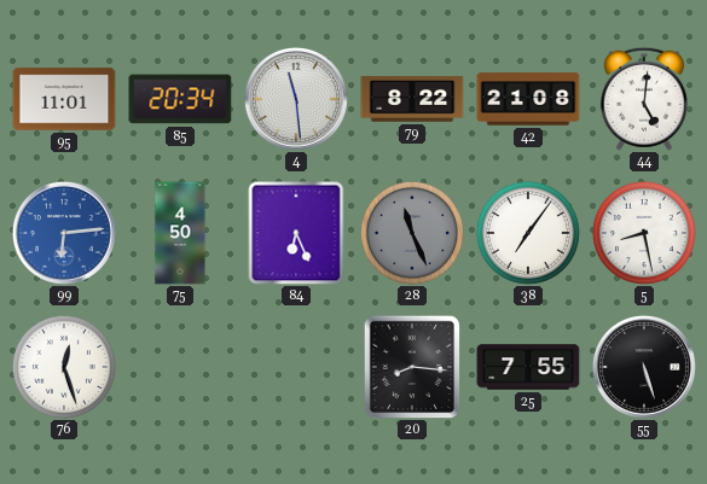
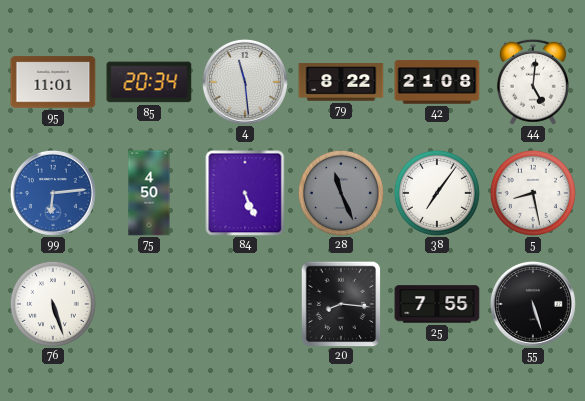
84: 6:26 -> 5:26 (245, 193)
76: 12:27 -> 5:27 (53, 304)
